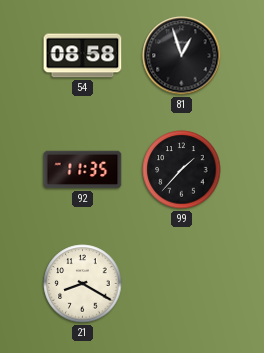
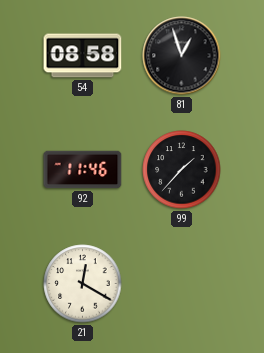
92: 11:35 -> 11:46 (83, 170)
21: 8:20 -> 12:20 (83, 284)
